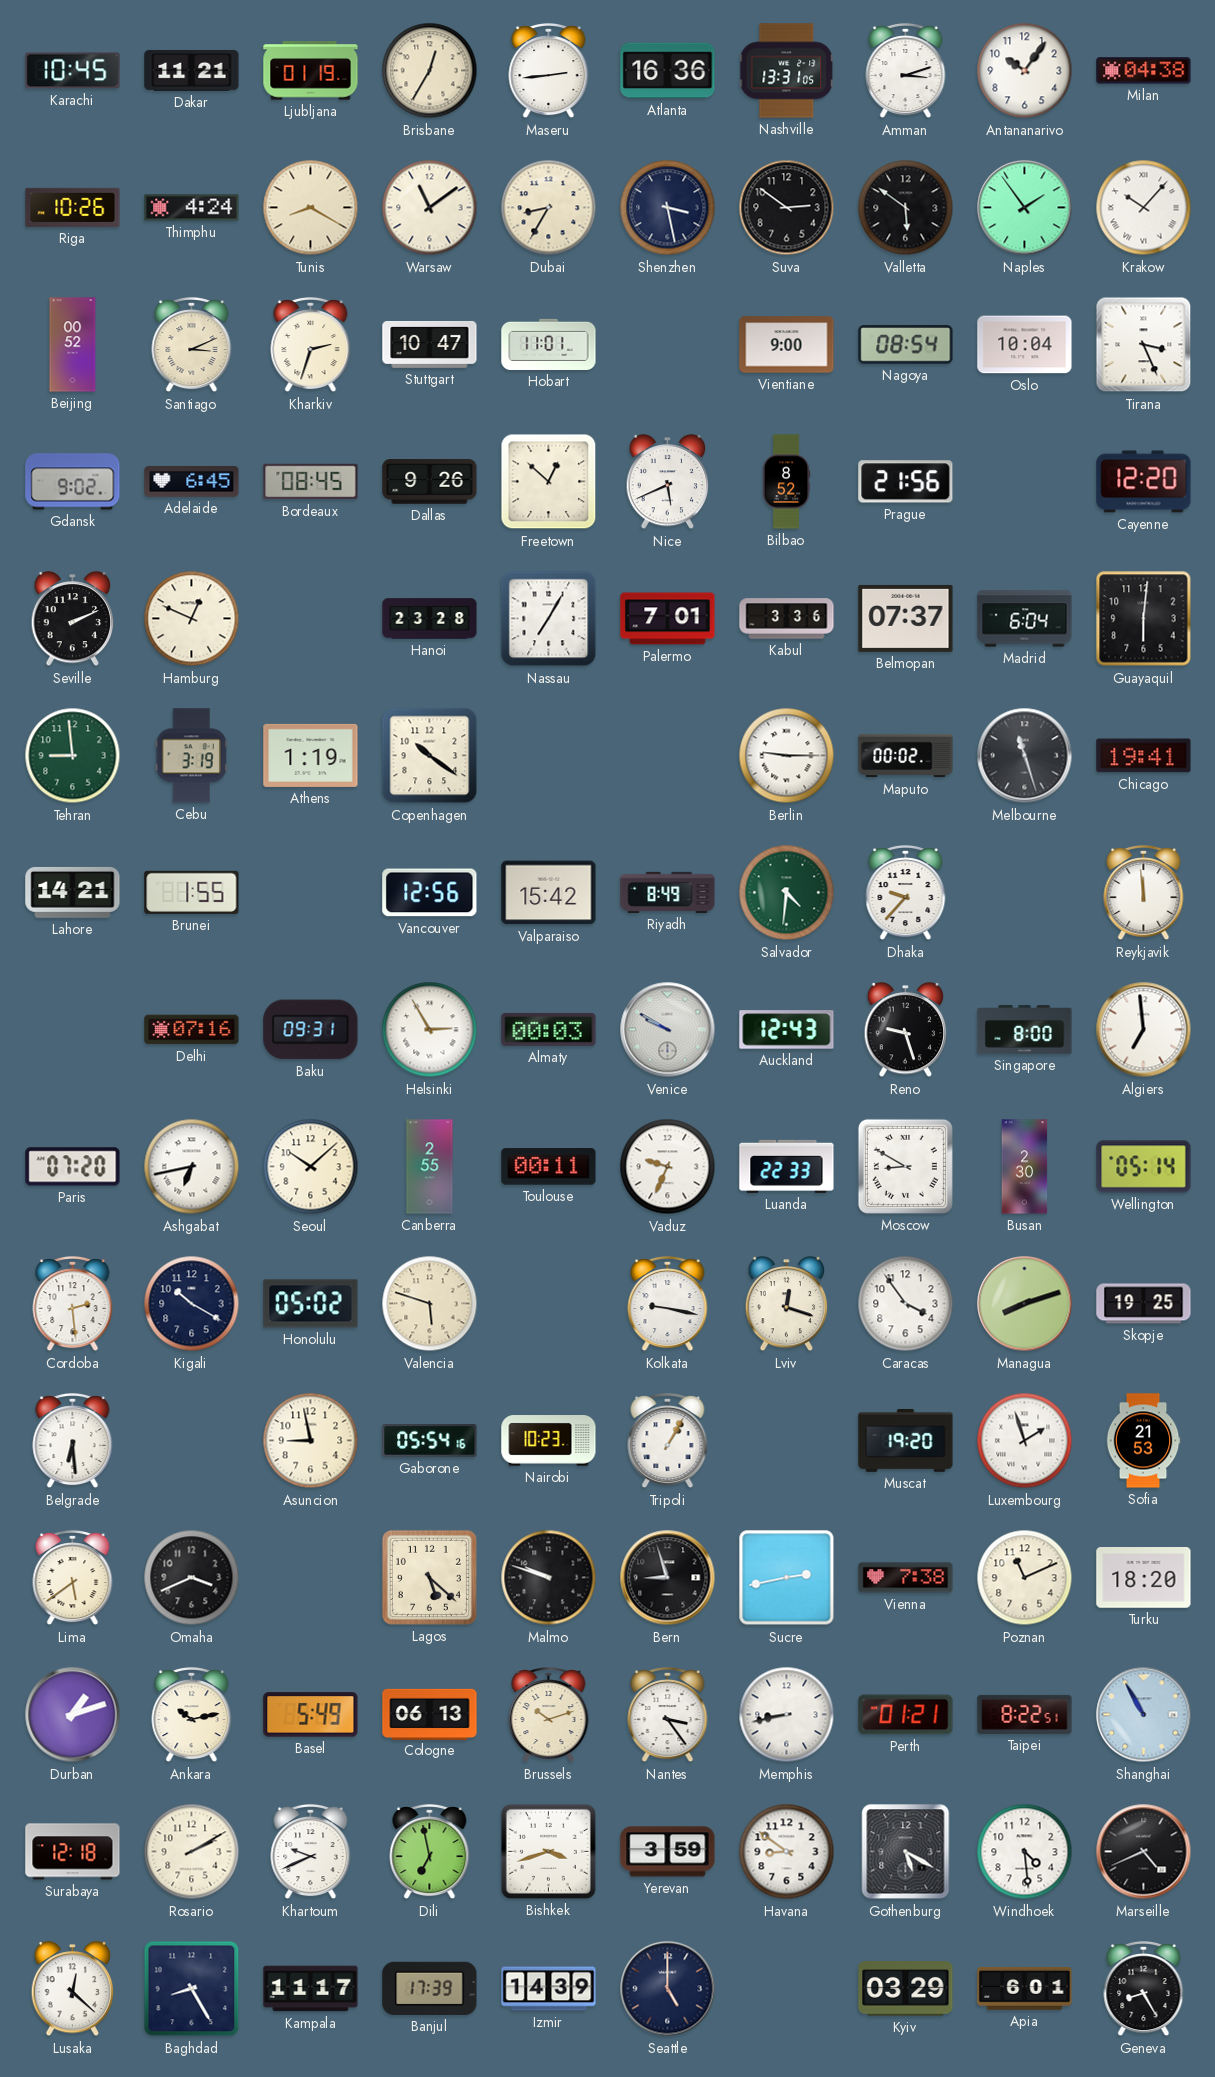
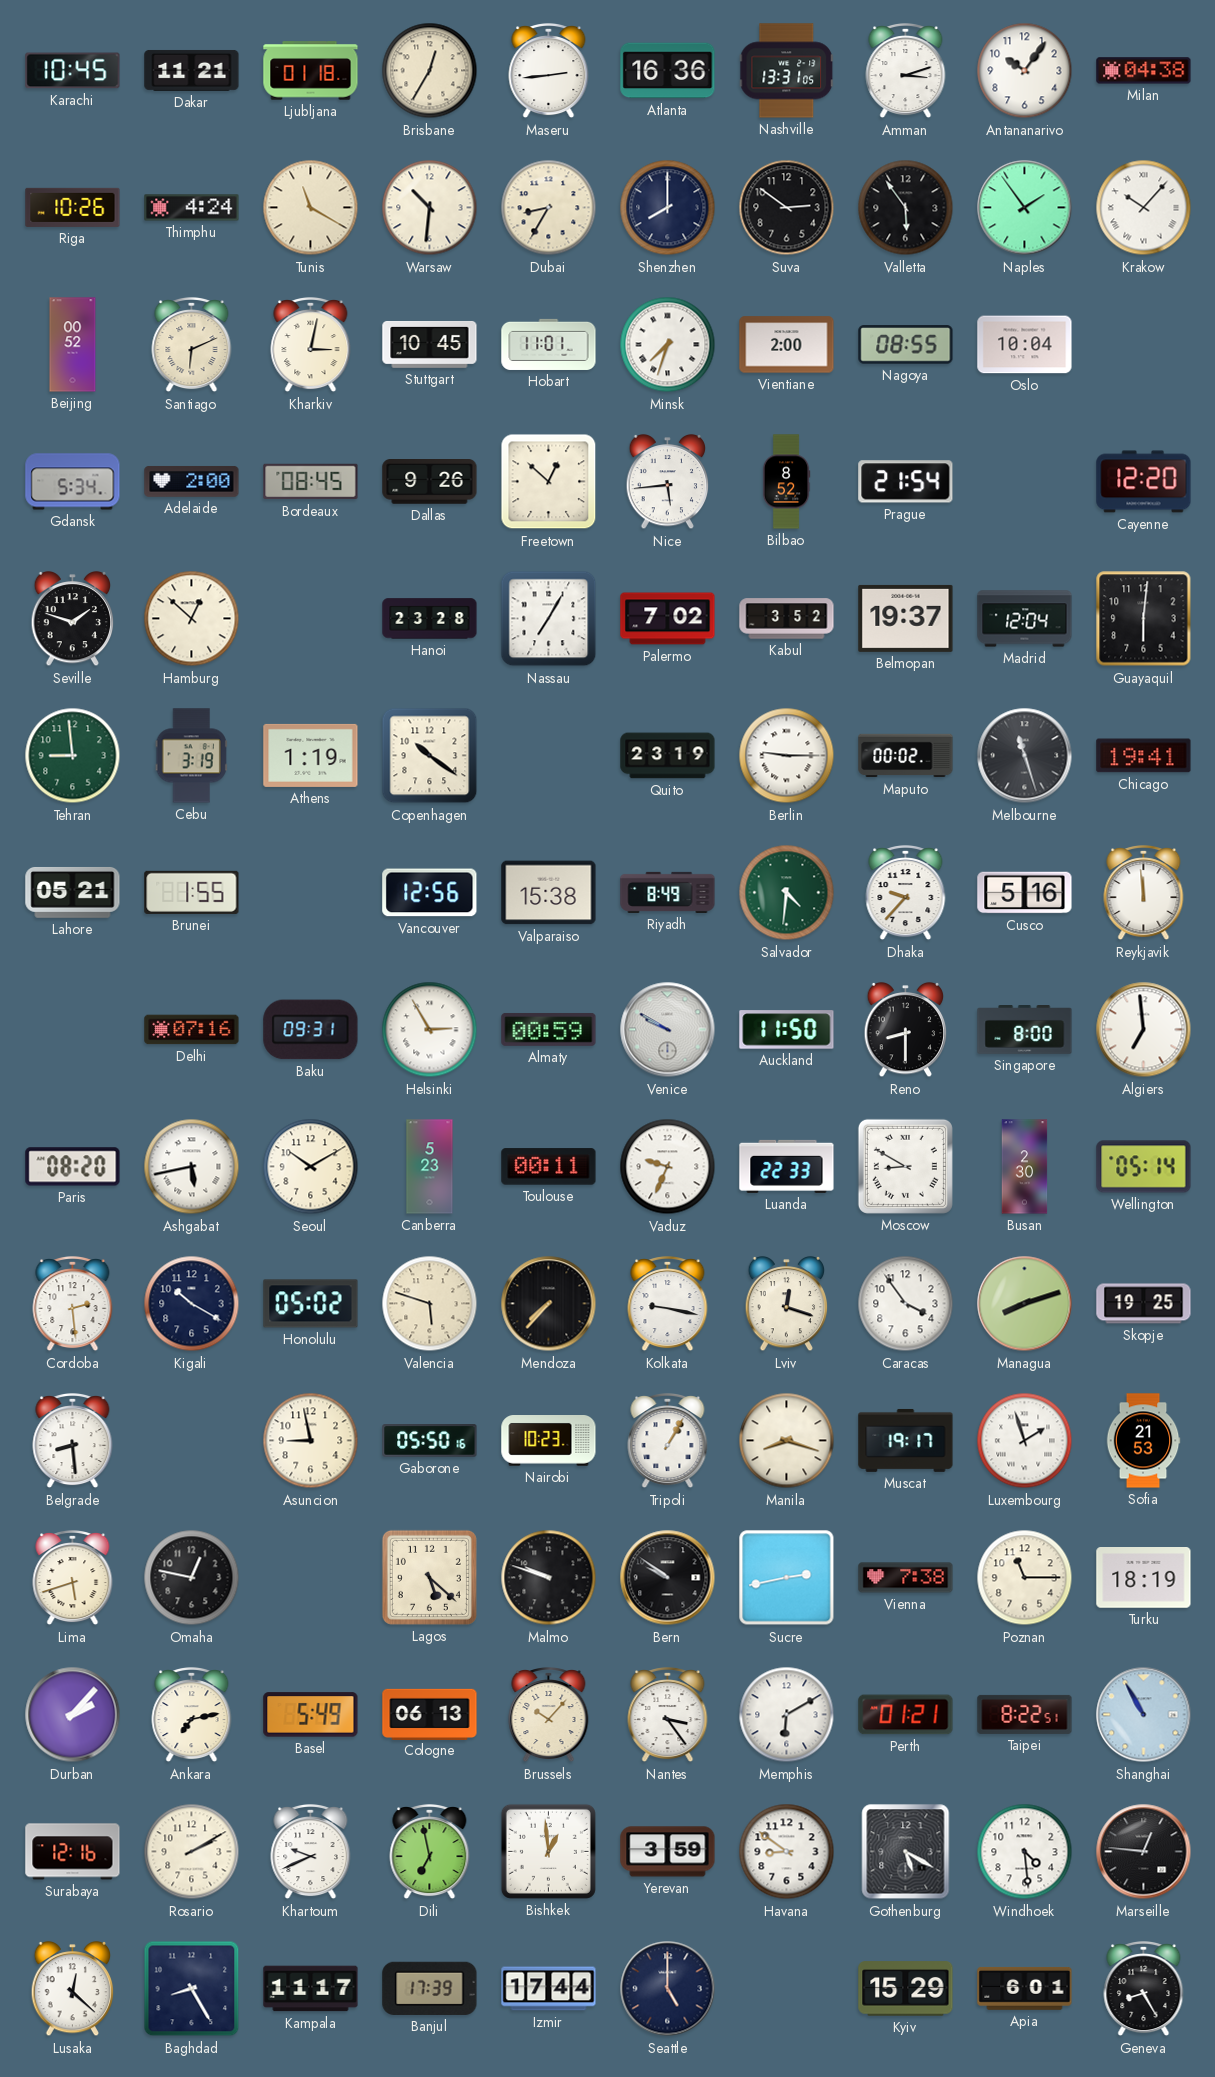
Ljubljana: 01:19 -> 01:18 (311, 71)
Tunis: 8:20 -> 11:20 (311, 208)
Warsaw: 11:09 -> 10:31 (430, 208)
Shenzhen: 3:28 -> 8:00 (668, 208)
Valletta: 5:51 -> 5:54 (906, 208)
Santiago: 3:11 -> 6:11 (192, 346)
Kharkiv: 2:33 -> 3:02 (311, 346)
Stuttgart: 10:47 -> 10:45 (430, 344)
Minsk: none -> 7:33 (668, 345)
Vientiane: 9:00 -> 2:00 (787, 345)
Nagoya: 08:54 -> 08:55 (906, 345)
Tirana: 3:26 -> none (1144, 345)
Gdansk: 9:02 -> 5:34 (73, 482)
Adelaide: 6:45 -> 2:00 (192, 481)
Nice: 5:41 -> 5:44 (668, 482)
Prague: 21:56 -> 21:54 (906, 482)
Seville: 2:11 -> 1:48 (73, 619)
Hamburg: 12:49 -> 12:52 (192, 619)
Palermo: 7:01 -> 7:02 (668, 619)
Kabul: 3:36 -> 3:52 (787, 619)
Belmopan: 07:37 -> 19:37 (906, 618)
Madrid: 6:04 -> 12:04 (1025, 619)
Quito: none -> 23:19 (668, 756)
Lahore: 14:21 -> 05:21 (73, 892)
Valparaiso: 15:42 -> 15:38 (549, 893)
Cusco: none -> 5:16 (1025, 893)
Almaty: 00:03 -> 00:59 (549, 1029)
Auckland: 12:43 -> 11:50 (787, 1030)
Reno: 9:27 -> 8:30 (906, 1030)
Paris: 07:20 -> 08:20 (73, 1167)
Ashgabat: 6:43 -> 5:43 (192, 1167)
Seoul: 10:08 -> 10:10 (311, 1167)
Canberra: 2:55 -> 5:23 (430, 1167)
Mendoza: none -> 7:37 (549, 1304)
Belgrade: 6:29 -> 8:29 (73, 1442)
Gaborone: 05:54 -> 05:50 (430, 1441)
Manila: none -> 8:18 (787, 1441)
Muscat: 19:20 -> 19:17 (906, 1440)
Lima: 5:39 -> 5:42 (73, 1579)
Omaha: 3:41 -> 12:47 (192, 1578)
Bern: 8:57 -> 9:51 (668, 1578)
Poznan: 11:11 -> 11:15 (1025, 1578)
Turku: 18:20 -> 18:19 (1144, 1578)
Durban: 1:12 -> 2:07 (73, 1715)
Ankara: 10:13 -> 7:13 (192, 1716)
Brussels: 10:12 -> 10:07 (549, 1716)
Memphis: 8:43 -> 6:10 (787, 1715)
Surabaya: 12:18 -> 12:16 (73, 1852)
Bishkek: 3:42 -> 12:59 (548, 1851)
Marseille: 4:41 -> 12:46 (1144, 1852)
Izmir: 14:39 -> 17:44 (549, 1989)
Kyiv: 03:29 -> 15:29 (906, 1989)
